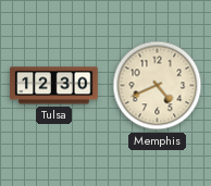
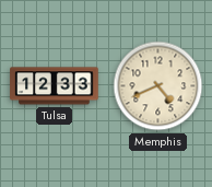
Tulsa: 12:30 -> 12:33 (55, 86)
